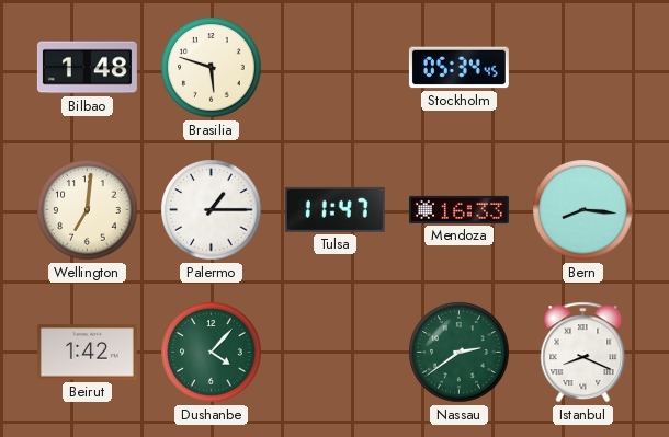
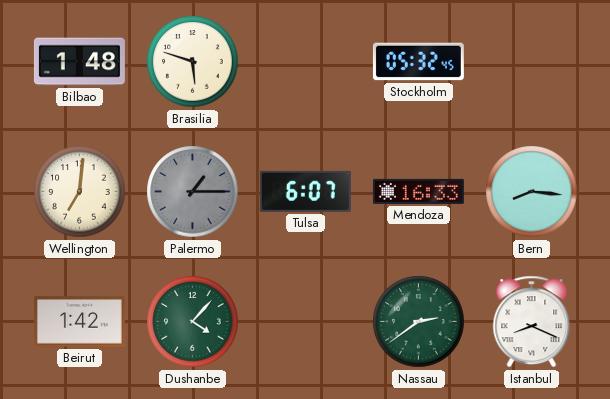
Stockholm: 05:34 -> 05:32 (418, 62)
Palermo dial: white -> grey (193, 192)
Tulsa: 11:47 -> 6:07 (305, 191)
